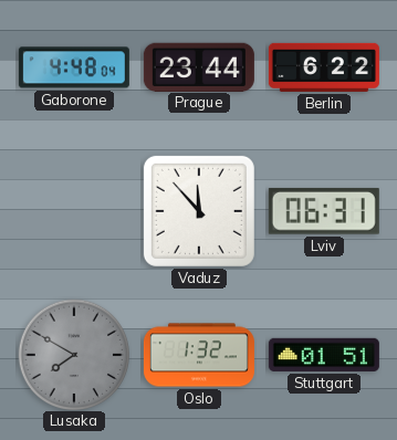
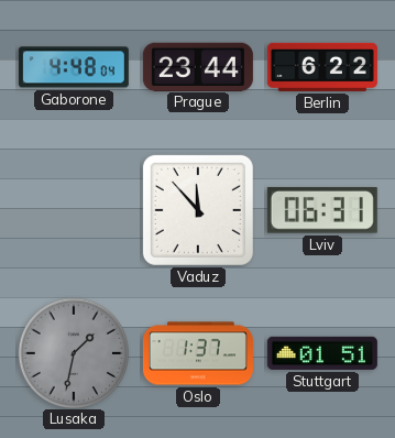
Lusaka: 7:50 -> 1:32 (73, 352)
Oslo: 1:32 -> 1:37 (198, 353)
